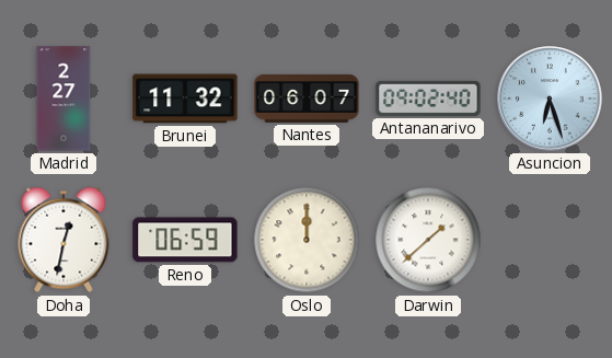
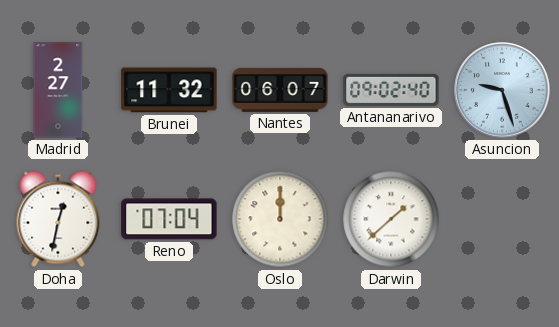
Asuncion: 6:27 -> 9:27 (502, 90)
Reno: 06:59 -> 07:04 (169, 219)
